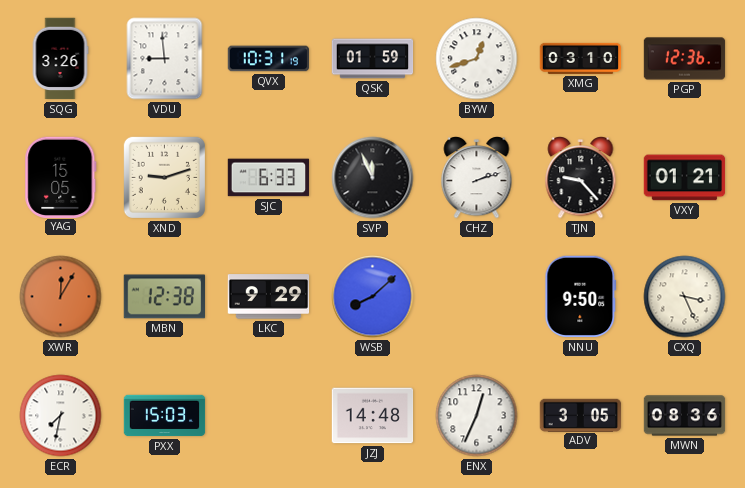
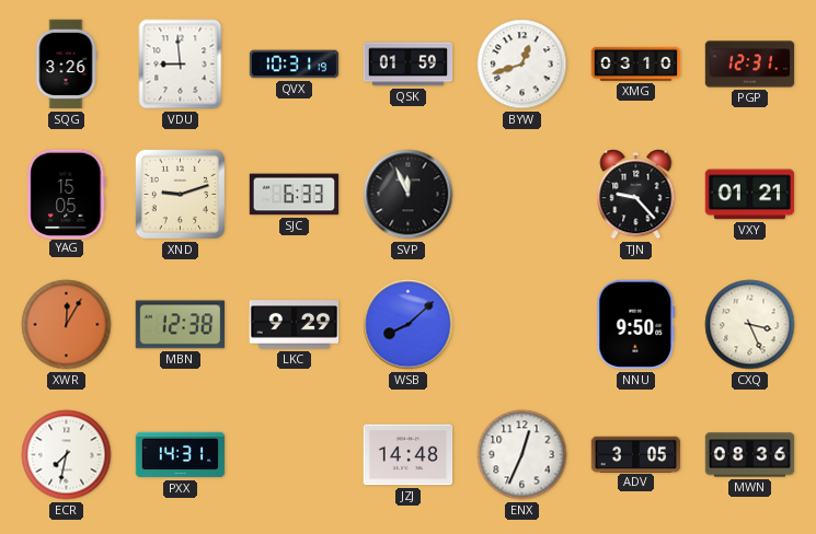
PGP: 12:36 -> 12:31 (750, 65)
CHZ: 2:12 -> none (477, 178)
PXX: 15:03 -> 14:31 (181, 455)
